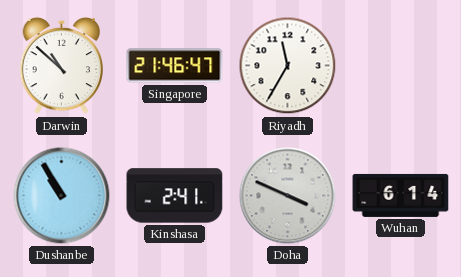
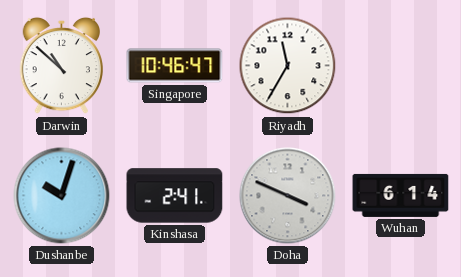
Singapore: 21:46 -> 10:46 (175, 66)
Dushanbe: 10:55 -> 10:03 (62, 196)
